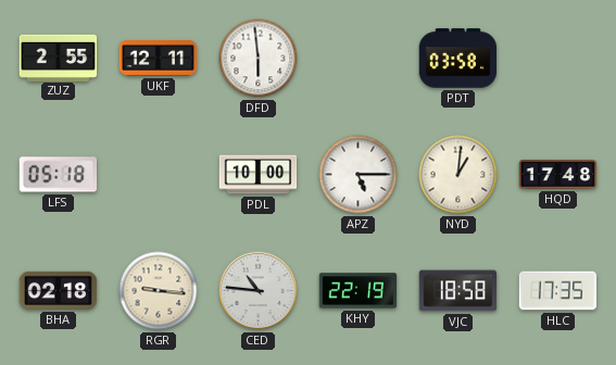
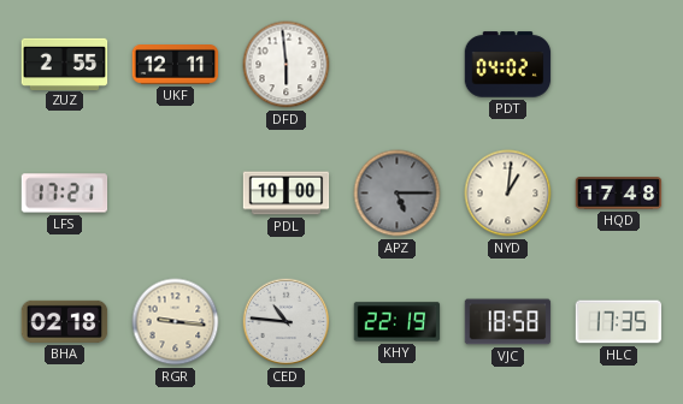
PDT: 03:58 -> 04:02 (508, 65)
LFS: 05:18 -> 17:21 (65, 194)
APZ dial: white -> grey (398, 194)
